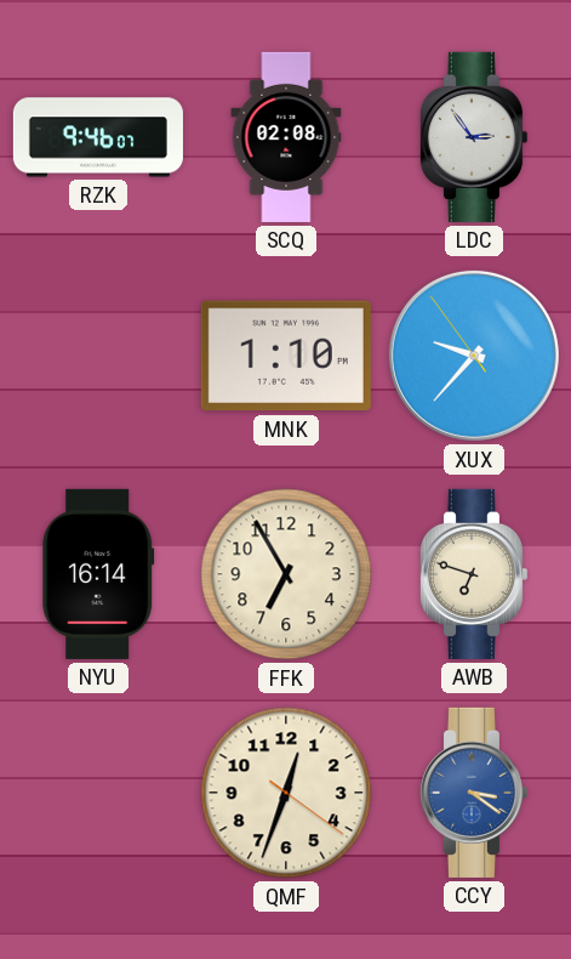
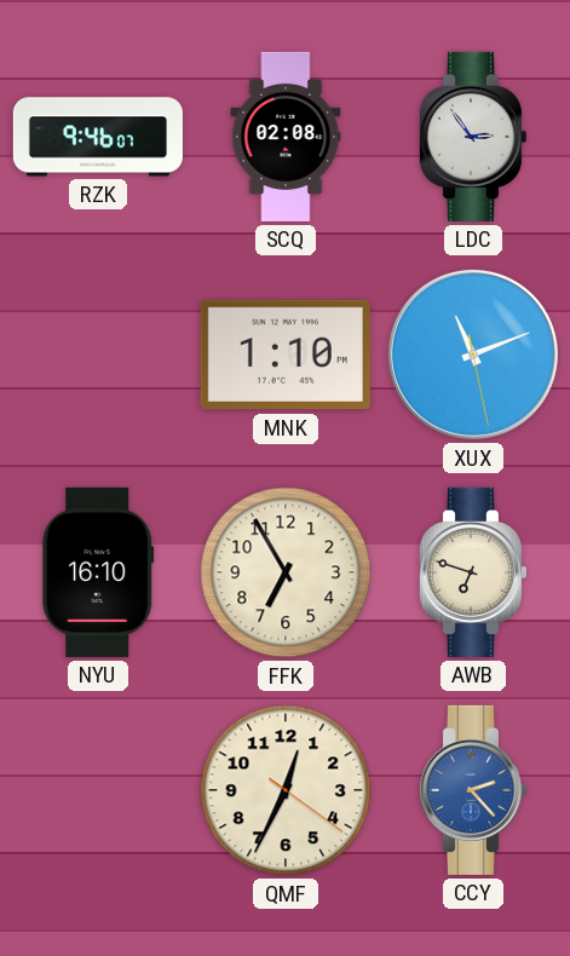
XUX: 9:36 -> 11:11 (473, 355)
NYU: 16:14 -> 16:10 (98, 572)
QMF: 12:33 -> 12:34 (286, 790)
CCY: 3:21 -> 2:23 (472, 790)
